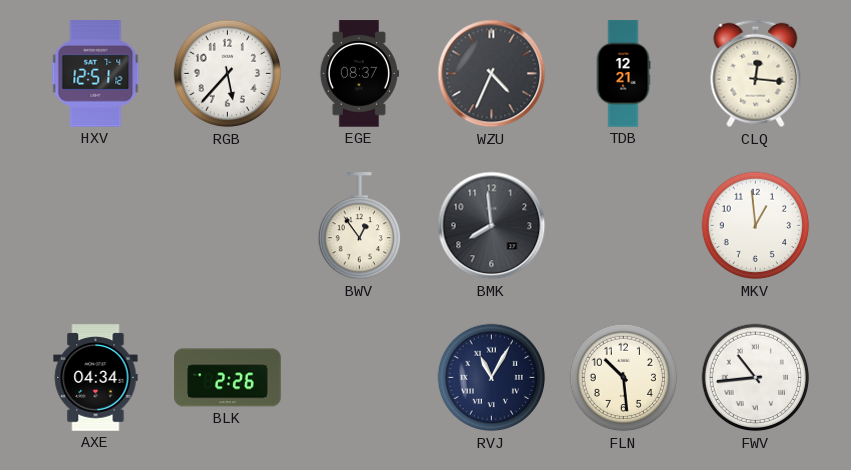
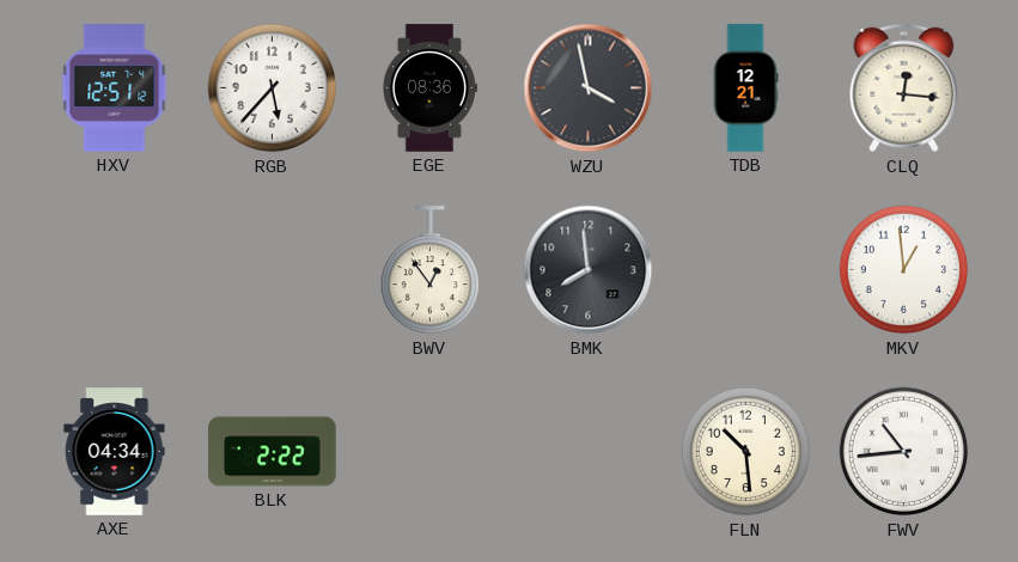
EGE: 08:37 -> 08:36 (429, 88)
WZU: 4:34 -> 3:58 (589, 88)
BLK: 2:26 -> 2:22 (273, 452)
RVJ: 11:05 -> none (492, 378)
